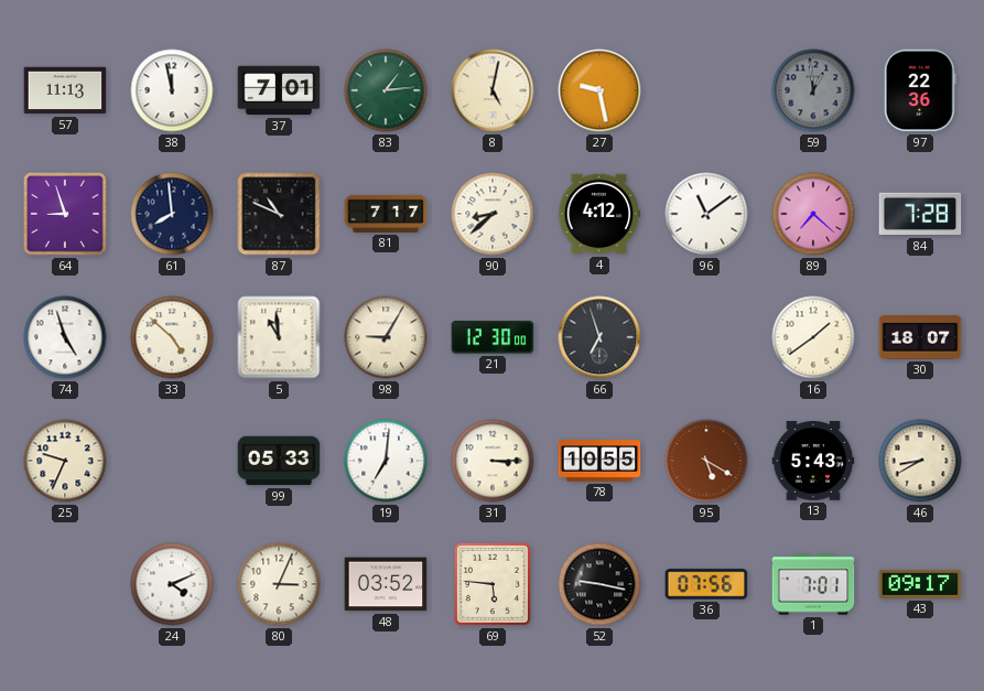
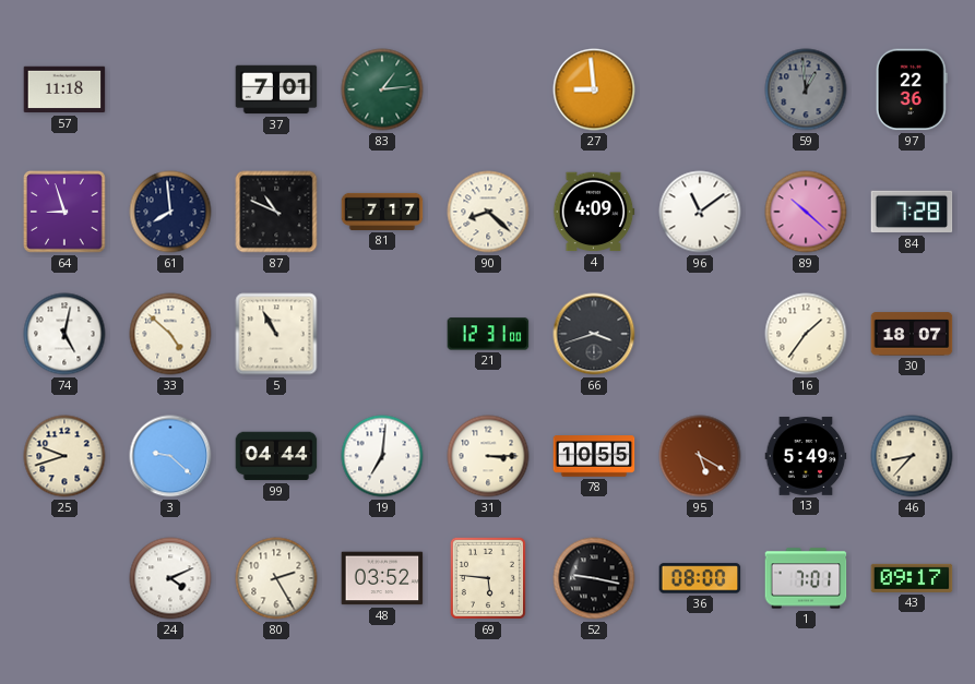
57: 11:13 -> 11:18 (64, 89)
38: 11:58 -> none (172, 90)
8: 5:02 -> none (493, 90)
27: 9:28 -> 8:59 (594, 89)
90: 8:38 -> 8:22 (488, 212)
4: 4:12 -> 4:09 (594, 212)
89: 7:22 -> 10:22 (806, 212)
74: 4:57 -> 5:02 (64, 334)
5: 10:59 -> 10:55 (276, 334)
98: 9:05 -> none (386, 337)
21: 12:30 -> 12:31 (488, 334)
66: 6:57 -> 3:42 (594, 334)
16: 1:39 -> 1:36 (806, 334)
25: 9:34 -> 9:42 (64, 456)
3: none -> 9:22 (170, 456)
99: 05:33 -> 04:44 (276, 456)
13: 5:43 -> 5:49 (806, 456)
46: 8:40 -> 8:37 (912, 456)
80: 3:04 -> 2:25 (276, 578)
36: 07:56 -> 08:00 (700, 578)
